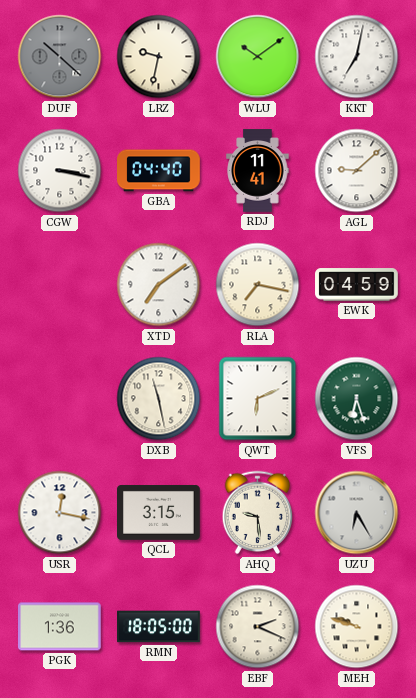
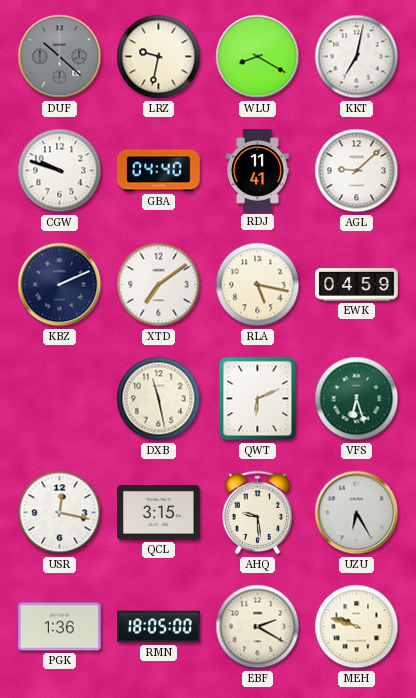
WLU: 10:09 -> 8:20 (258, 57)
CGW: 3:17 -> 9:48 (60, 171)
KBZ: none -> 2:11 (60, 285)
RLA: 7:17 -> 5:17 (258, 285)
EBF: 2:19 -> 2:20 (258, 627)
